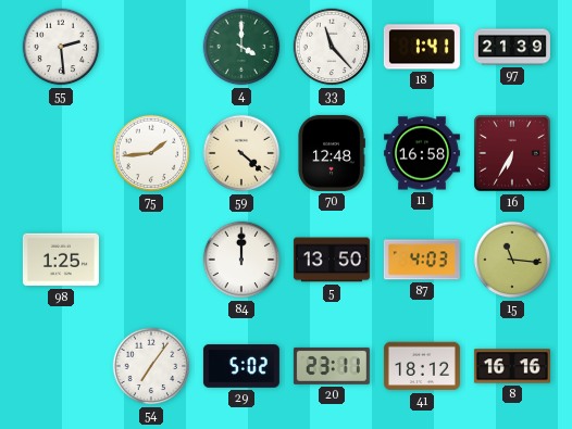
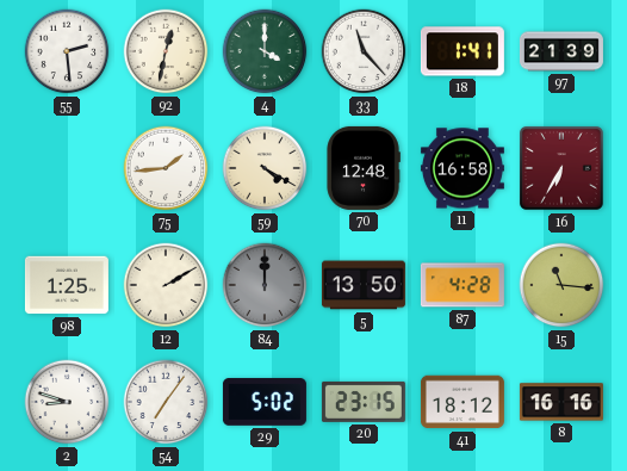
92: none -> 12:32 (166, 51)
59: 4:22 -> 4:20 (265, 168)
12: none -> 2:10 (166, 285)
84 dial: white -> grey (265, 285)
87: 4:03 -> 4:28 (463, 285)
2: none -> 8:48 (67, 402)
20: 23:11 -> 23:15 (364, 402)
